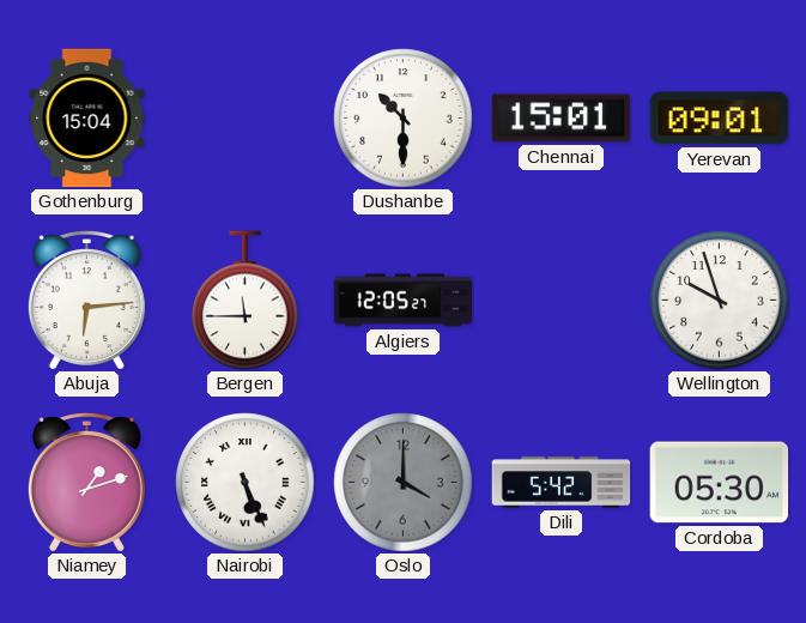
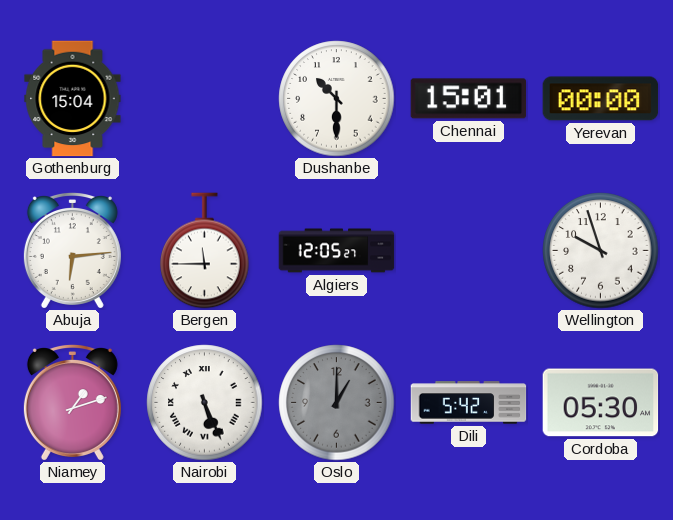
Yerevan: 09:01 -> 00:00 (601, 99)
Oslo: 4:00 -> 1:00 (337, 403)
